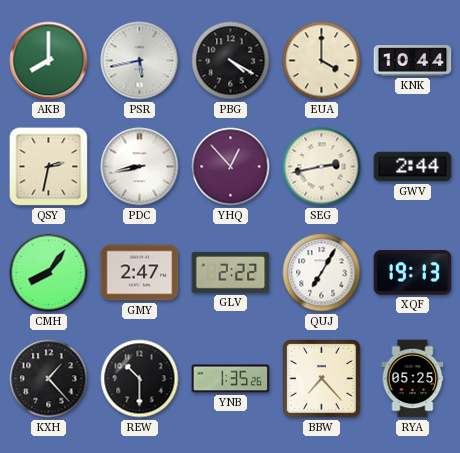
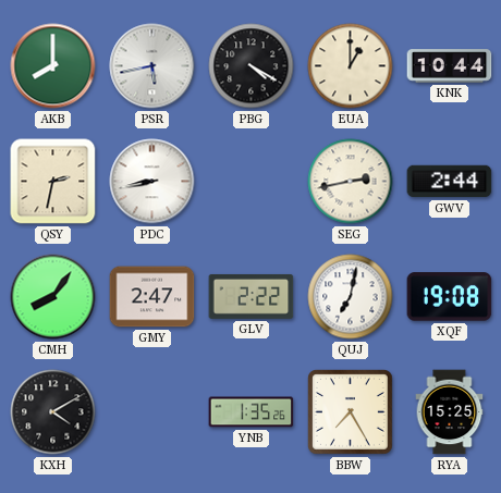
EUA: 4:00 -> 1:00 (351, 66)
YHQ: 12:53 -> none (231, 167)
QUJ: 7:05 -> 7:02 (351, 297)
XQF: 19:13 -> 19:08 (450, 297)
KXH: 1:23 -> 4:10 (53, 412)
REW: 10:30 -> none (140, 379)
BBW: 7:23 -> 7:25 (351, 412)
RYA: 05:25 -> 15:25 (450, 412)
